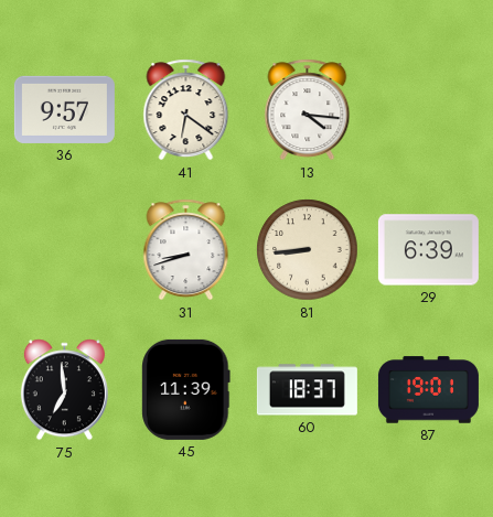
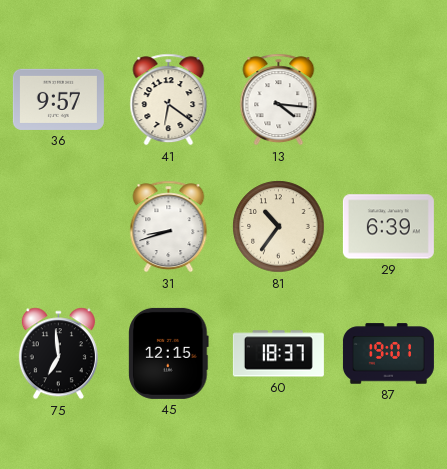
81: 8:44 -> 10:36 (279, 227)
45: 11:39 -> 12:15 (169, 353)
